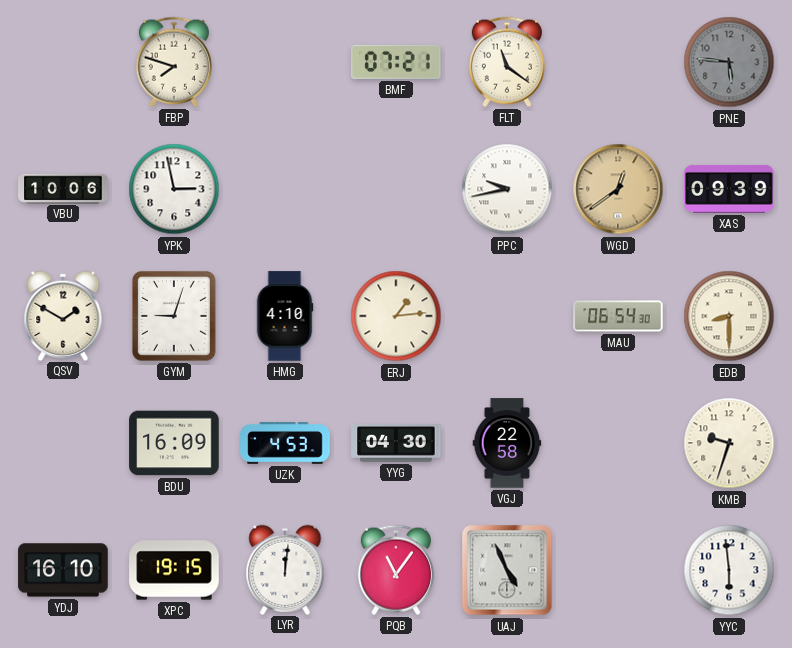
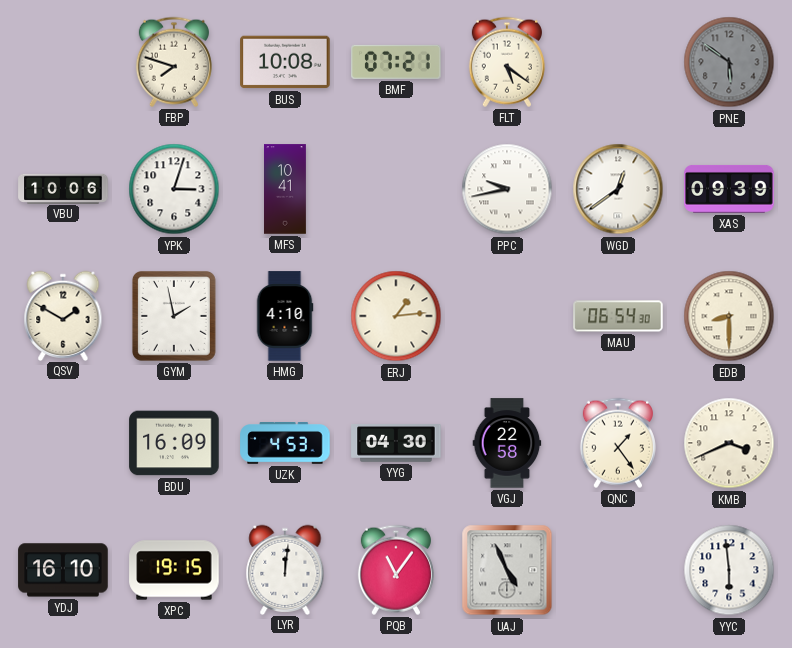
BUS: none -> 10:08 (285, 62)
FLT: 11:21 -> 5:21 (507, 62)
PNE: 5:46 -> 5:51 (729, 62)
YPK: 2:58 -> 3:03 (174, 189)
MFS: none -> 10:41 (286, 189)
WGD dial: champagne -> white (618, 189)
GYM: 9:03 -> 1:58 (174, 316)
QNC: none -> 1:24 (618, 443)
KMB: 9:33 -> 3:41 (729, 443)
